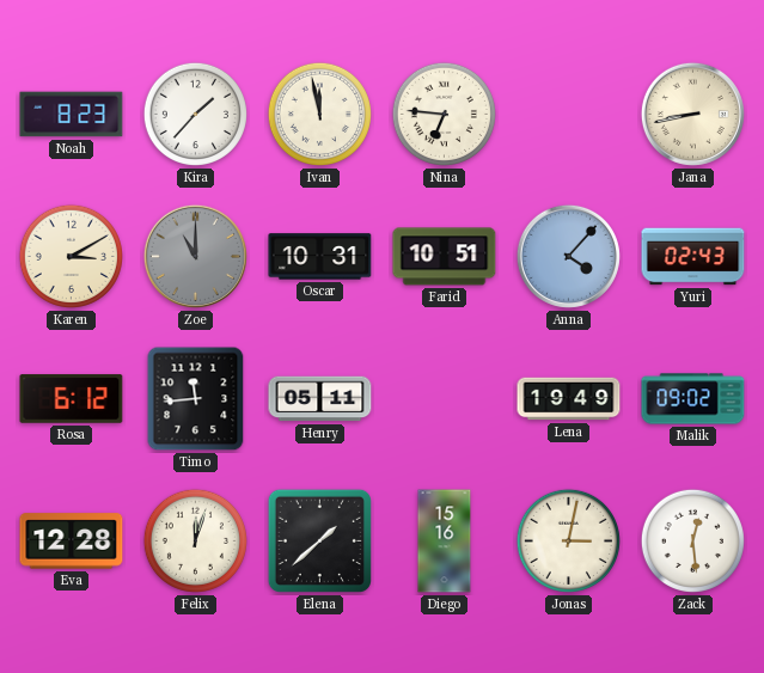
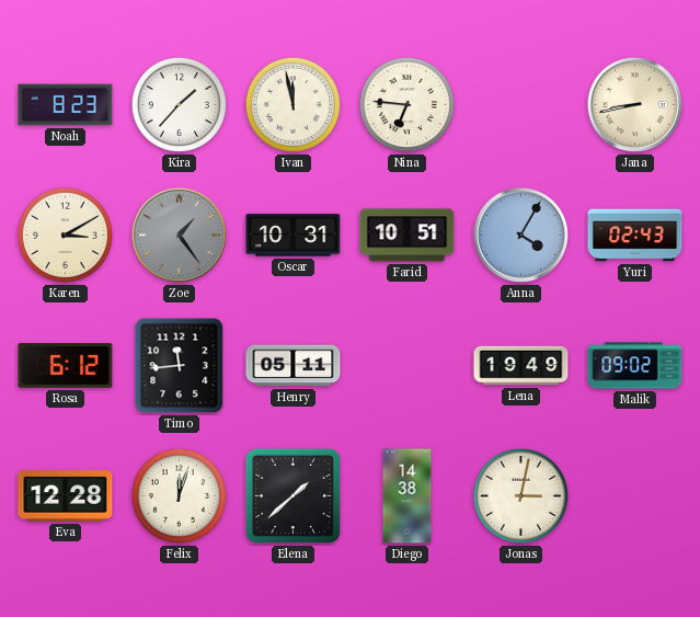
Zoe: 11:00 -> 1:24 (179, 235)
Anna: 4:07 -> 4:05 (520, 235)
Diego: 15:16 -> 14:38 (408, 496)
Zack: 12:29 -> none (692, 540)
